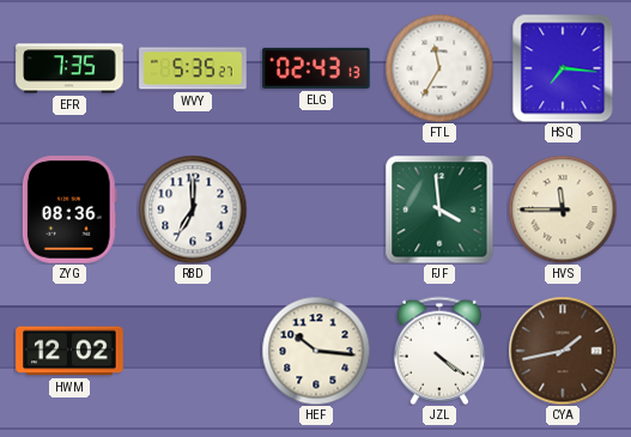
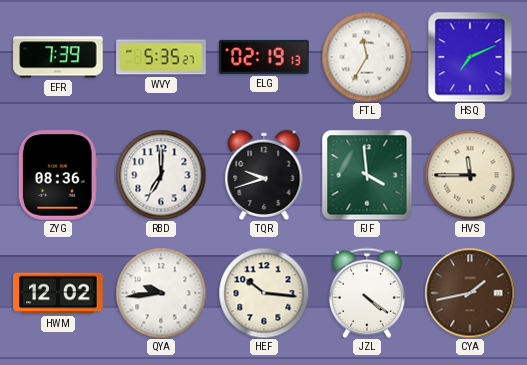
EFR: 7:35 -> 7:39 (58, 57)
ELG: 02:43 -> 02:19 (264, 57)
HSQ: 7:16 -> 7:11 (470, 57)
TQR: none -> 9:42 (264, 174)
QYA: none -> 9:44 (161, 293)
